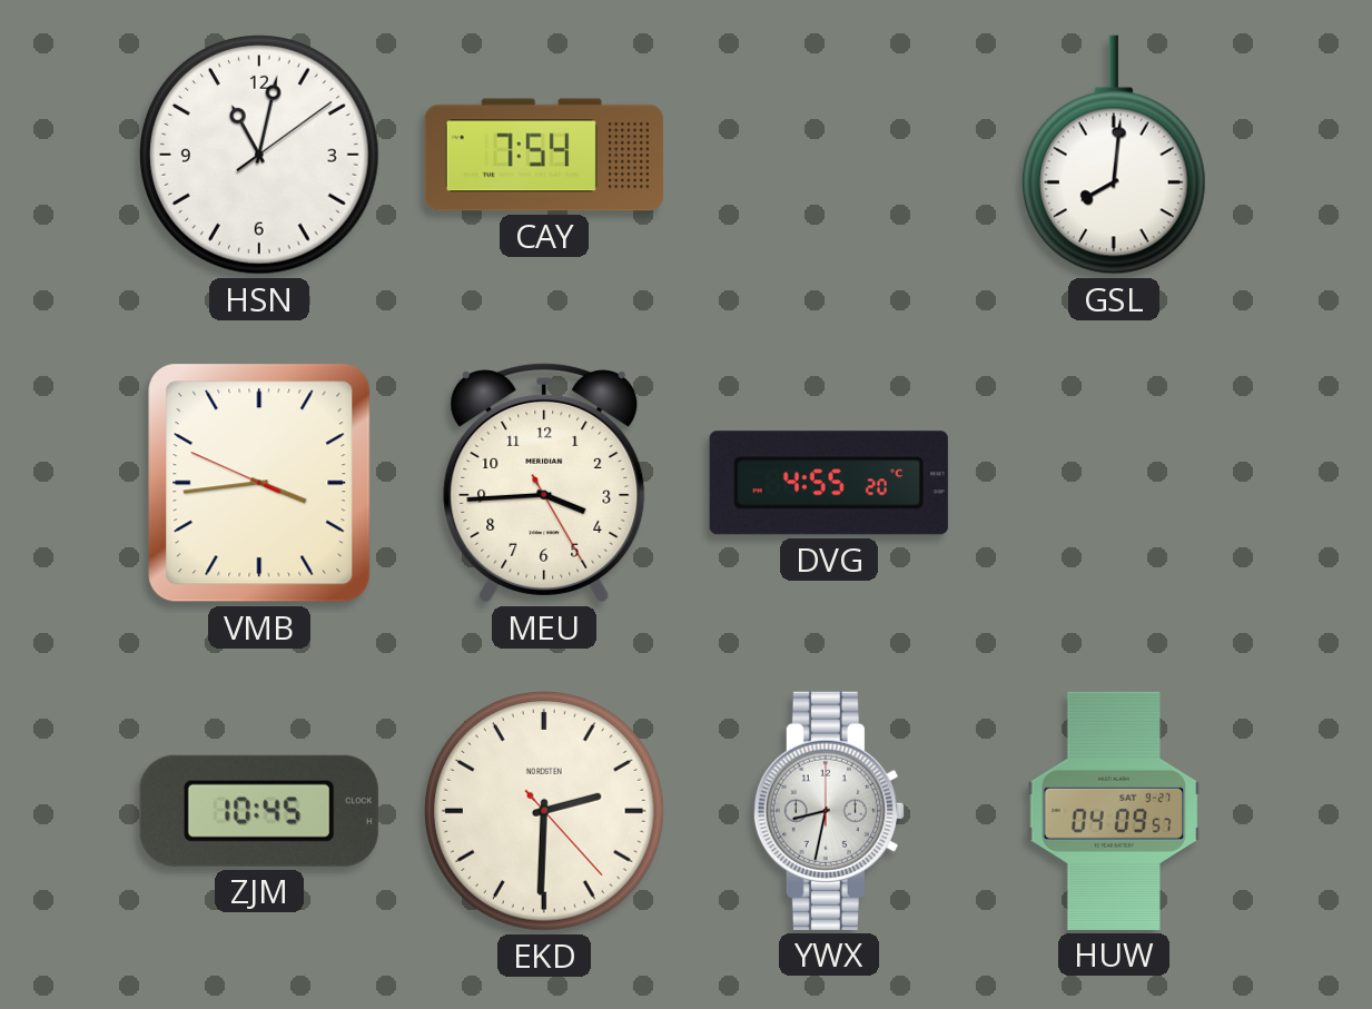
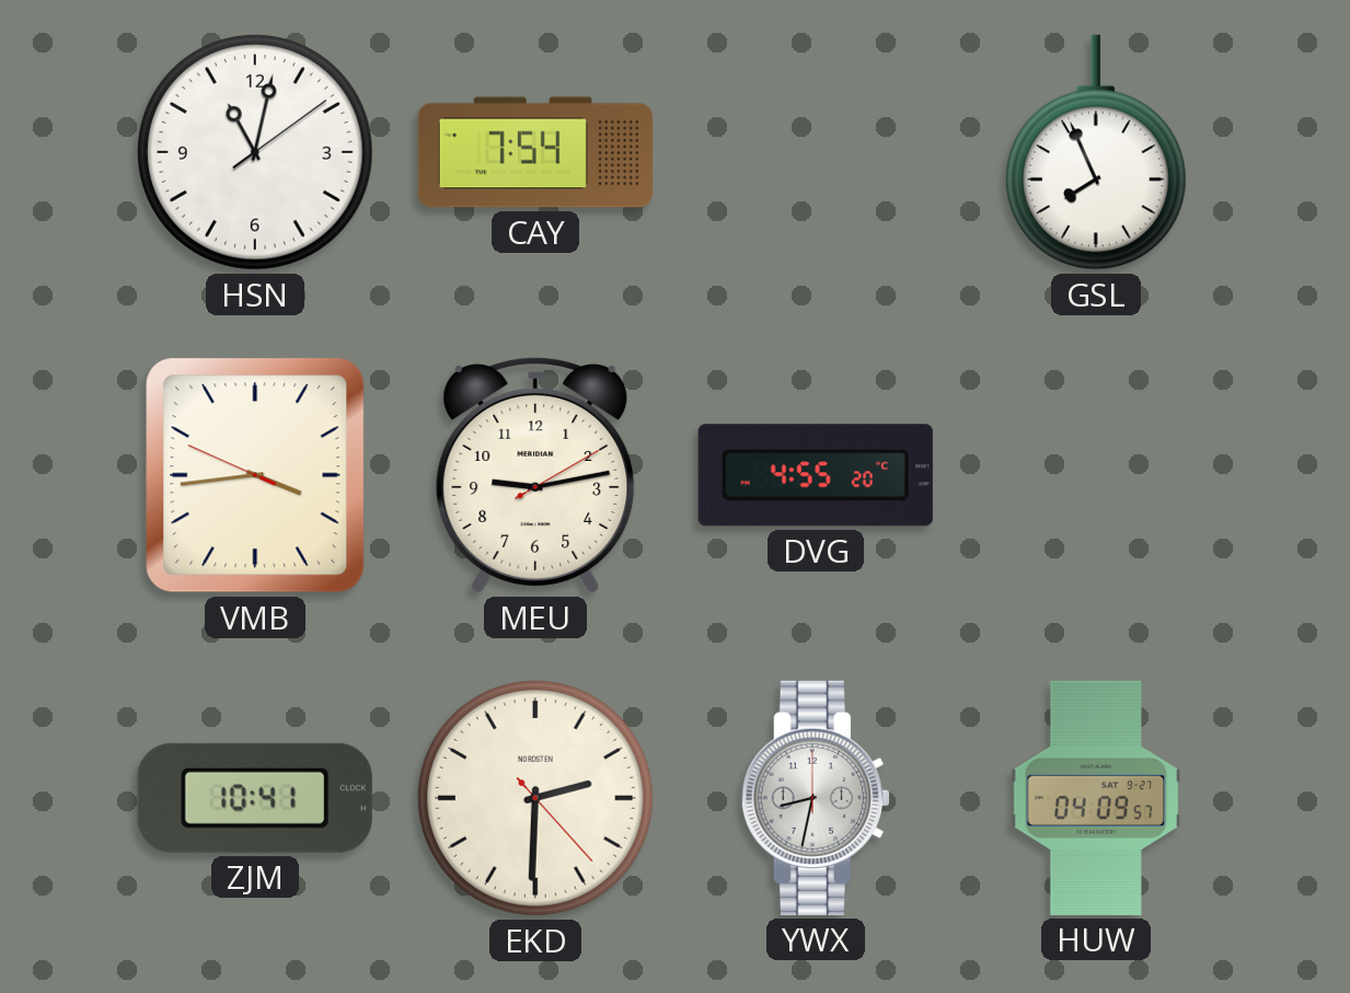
GSL: 8:01 -> 7:56 (1096, 152)
MEU: 3:44 -> 9:13 (535, 475)
ZJM: 10:45 -> 10:41 (255, 798)
